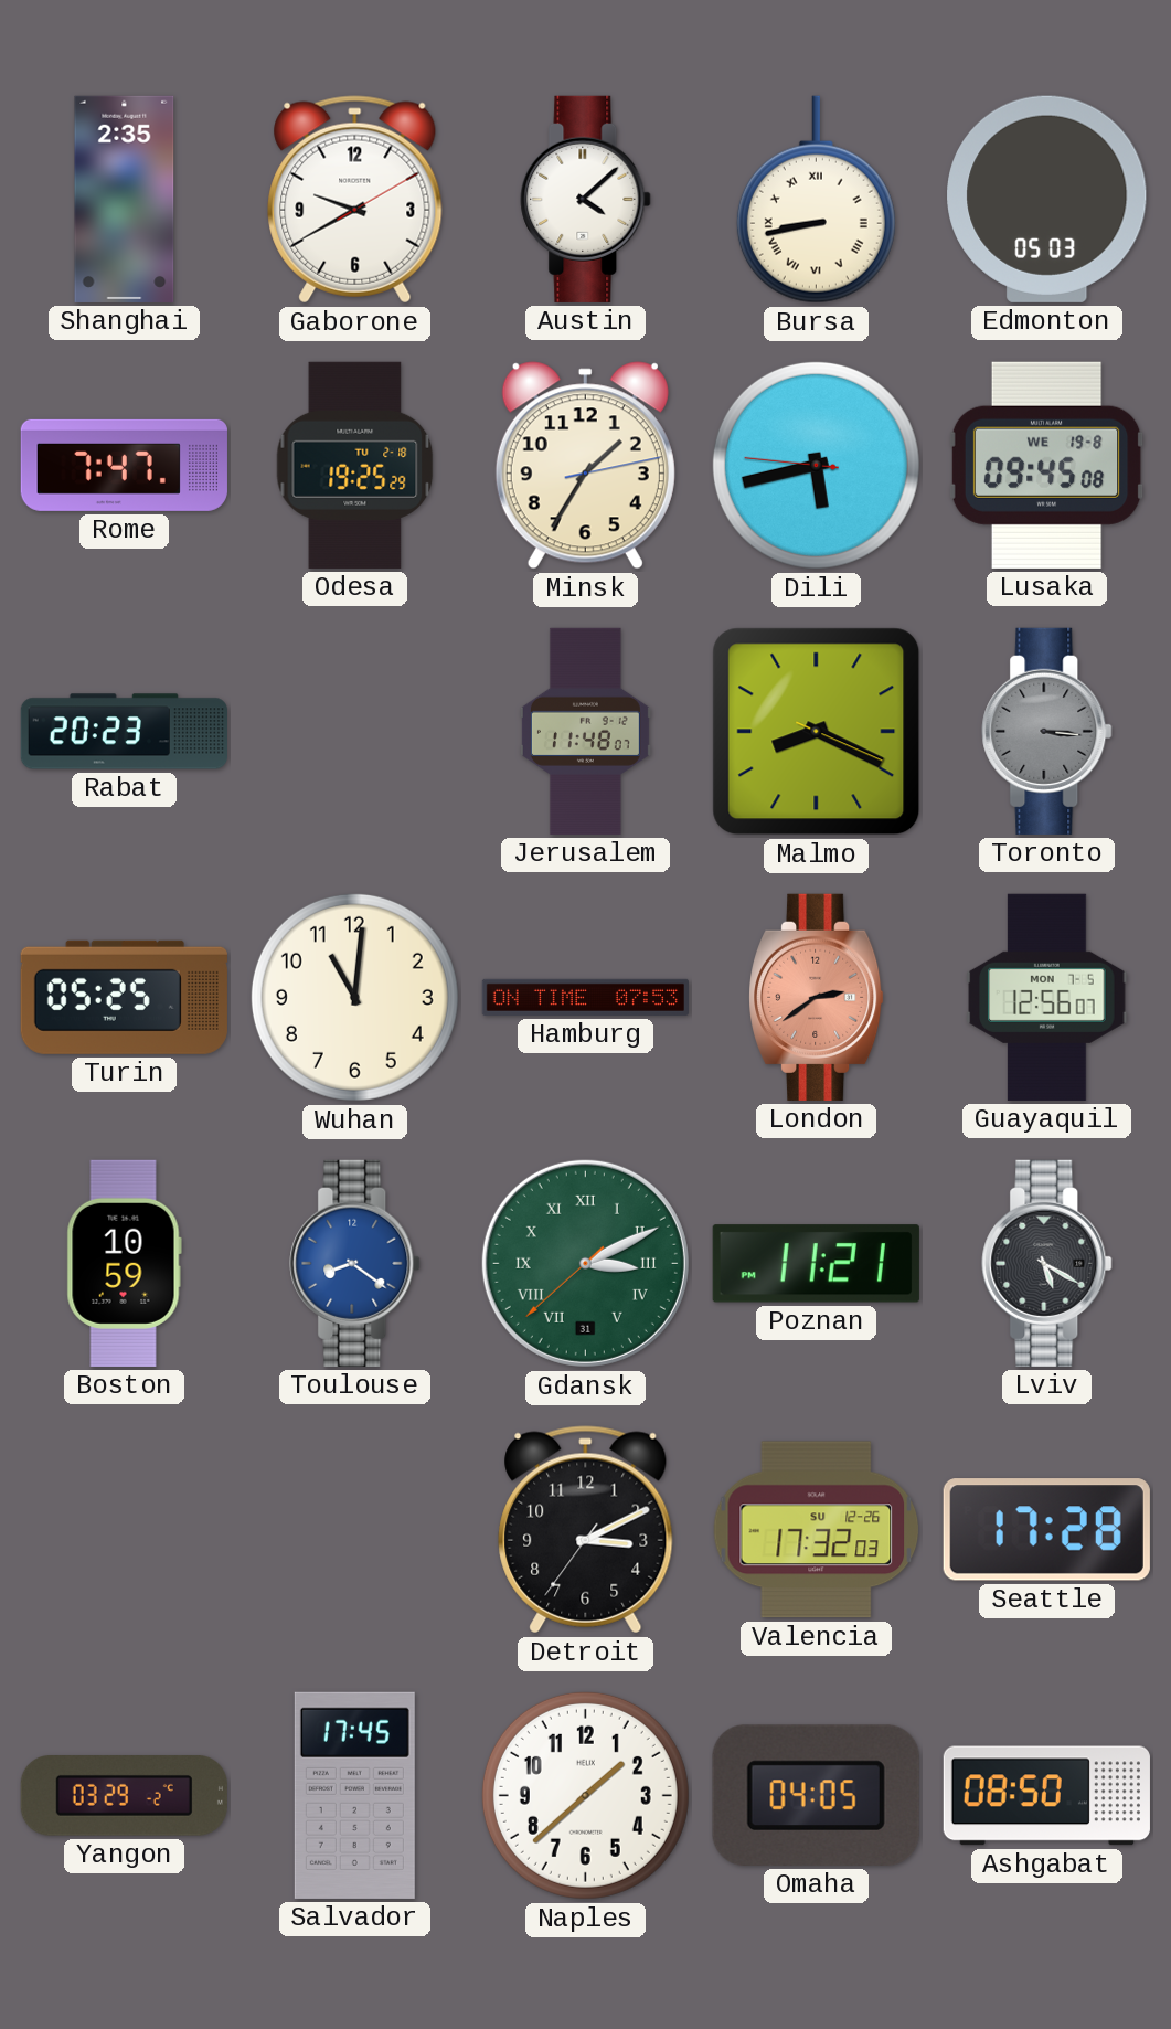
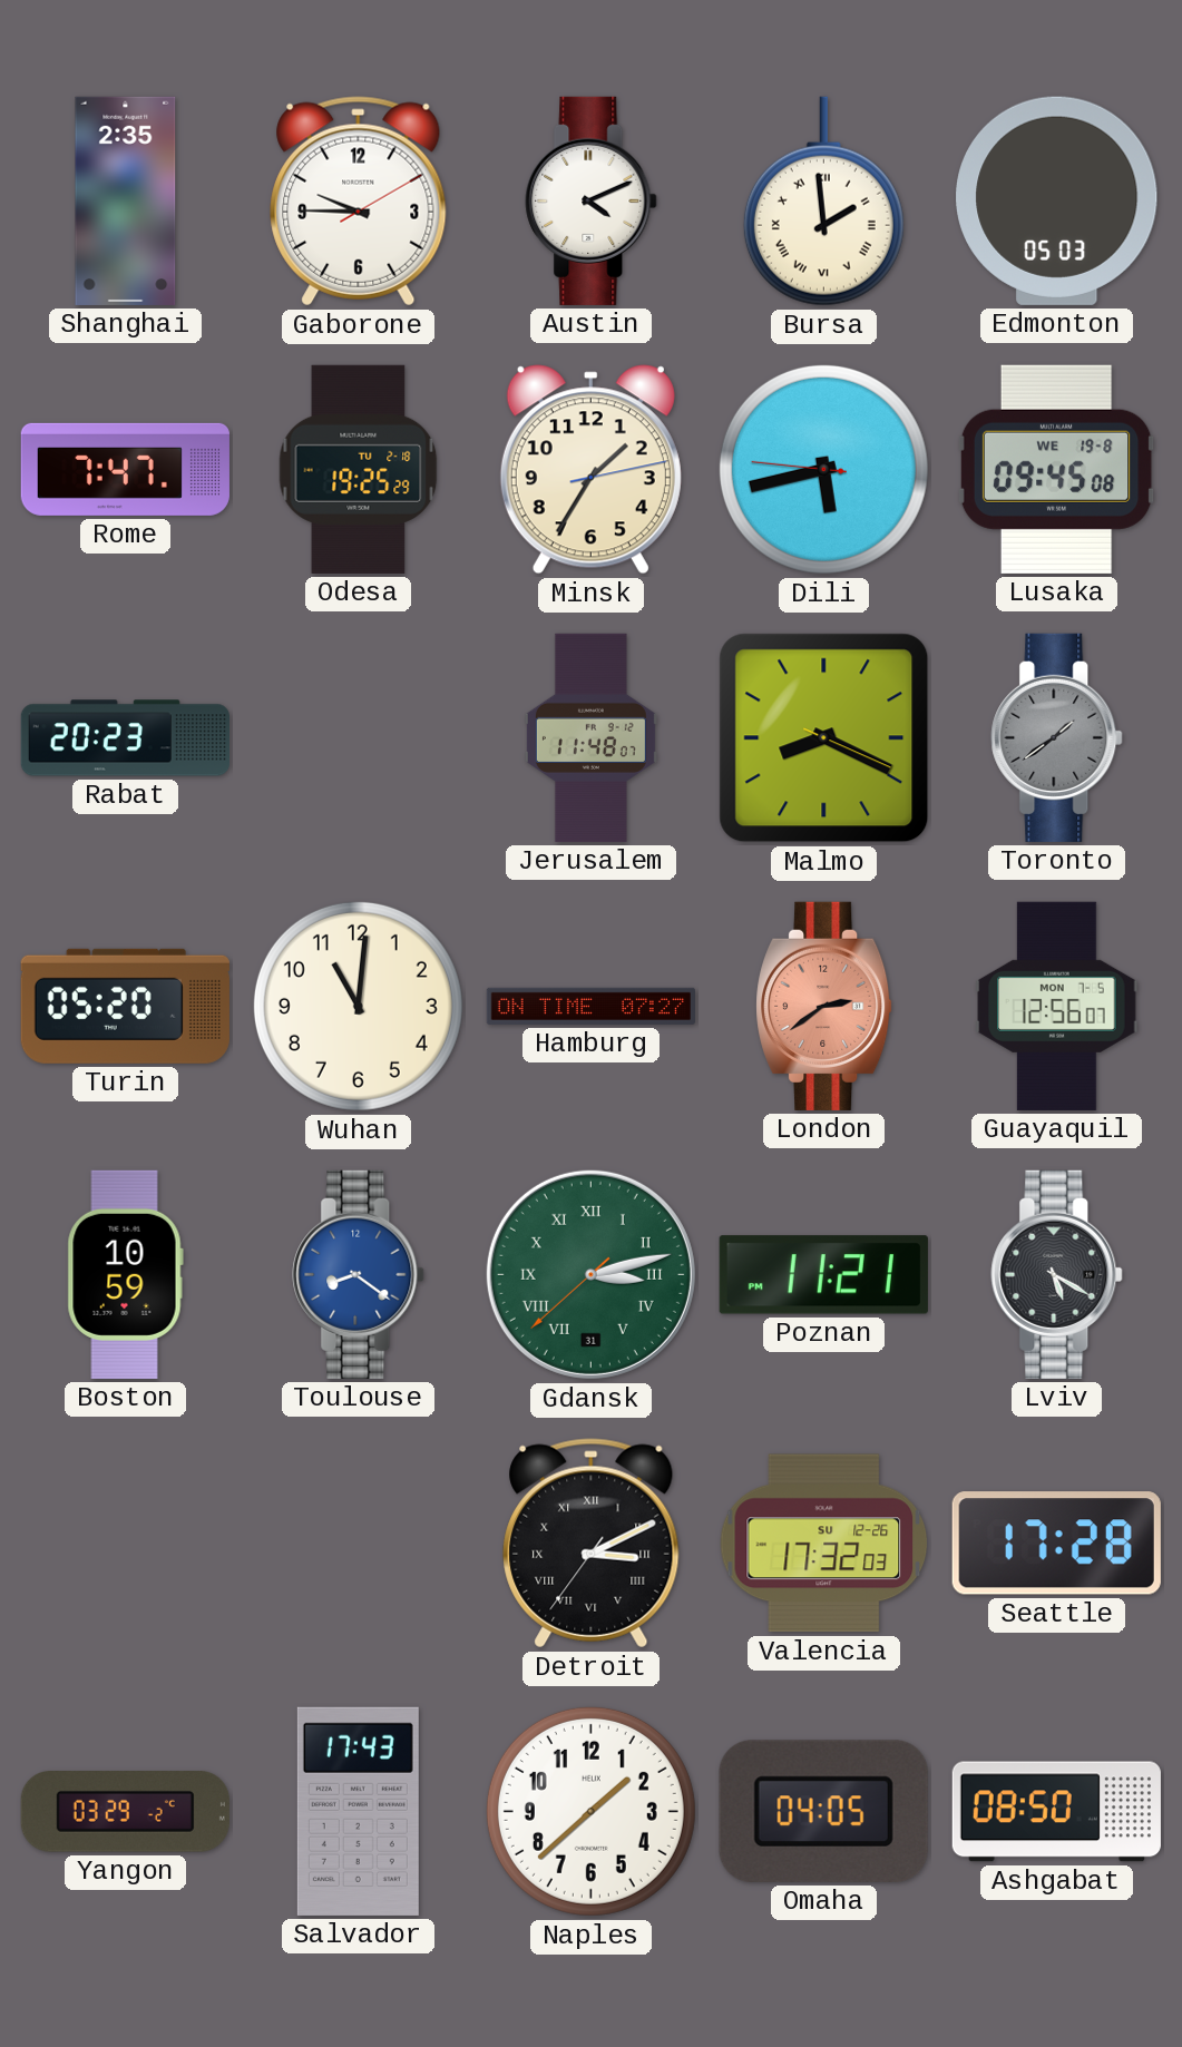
Gaborone: 9:40 -> 9:45 (359, 202)
Austin: 4:08 -> 4:11 (592, 200)
Bursa: 8:43 -> 1:59 (823, 202)
Toronto: 3:16 -> 1:39 (1057, 737)
Turin: 05:25 -> 05:20 (125, 1006)
Hamburg: 07:53 -> 07:27 (590, 1006)
Gdansk: 3:10 -> 3:12 (590, 1274)
Detroit numerals: Arabic -> Roman (592, 1544)
Salvador: 17:45 -> 17:43 (358, 1811)
